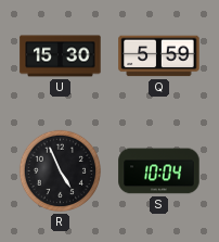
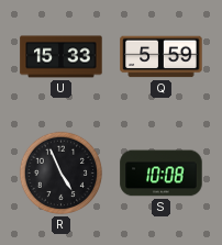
U: 15:30 -> 15:33 (62, 57)
S: 10:04 -> 10:08 (162, 174)
